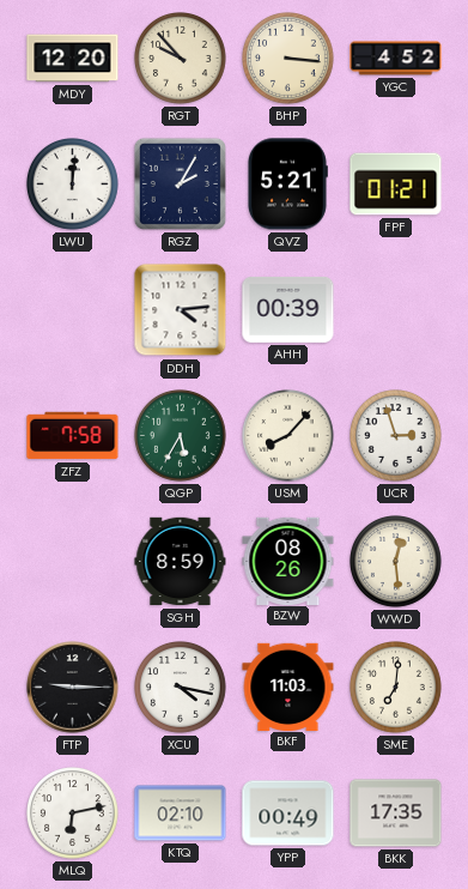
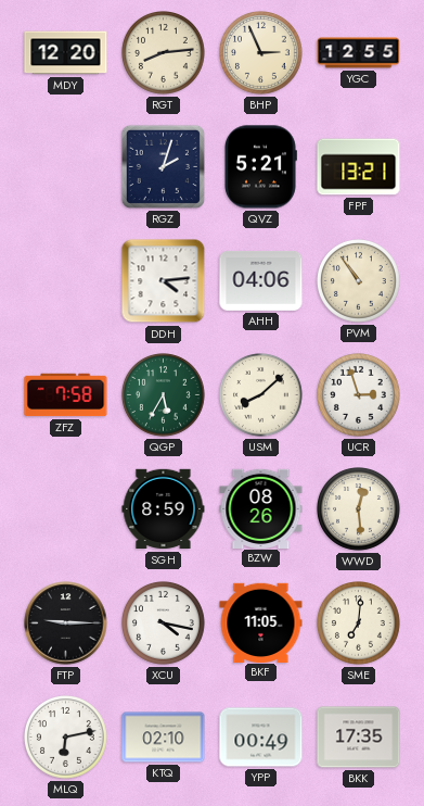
RGT: 9:53 -> 8:14 (164, 53)
BHP: 3:16 -> 2:56 (261, 53)
YGC: 4:52 -> 12:55 (359, 53)
LWU: 12:01 -> none (73, 185)
RGZ: 2:05 -> 2:03 (163, 166)
FPF: 01:21 -> 13:21 (359, 167)
AHH: 00:39 -> 04:06 (261, 280)
PVM: none -> 10:54 (359, 281)
USM: 8:07 -> 8:08 (261, 395)
BKF: 11:03 -> 11:05 (261, 622)
